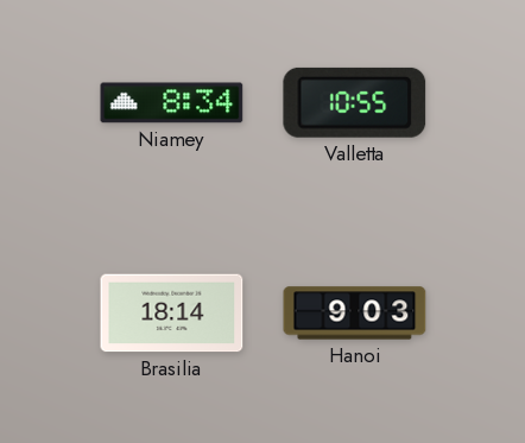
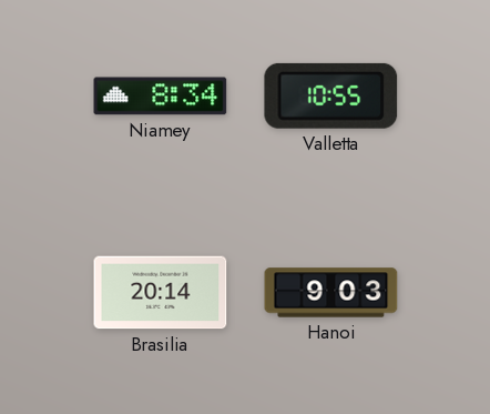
Brasilia: 18:14 -> 20:14 (161, 293)
